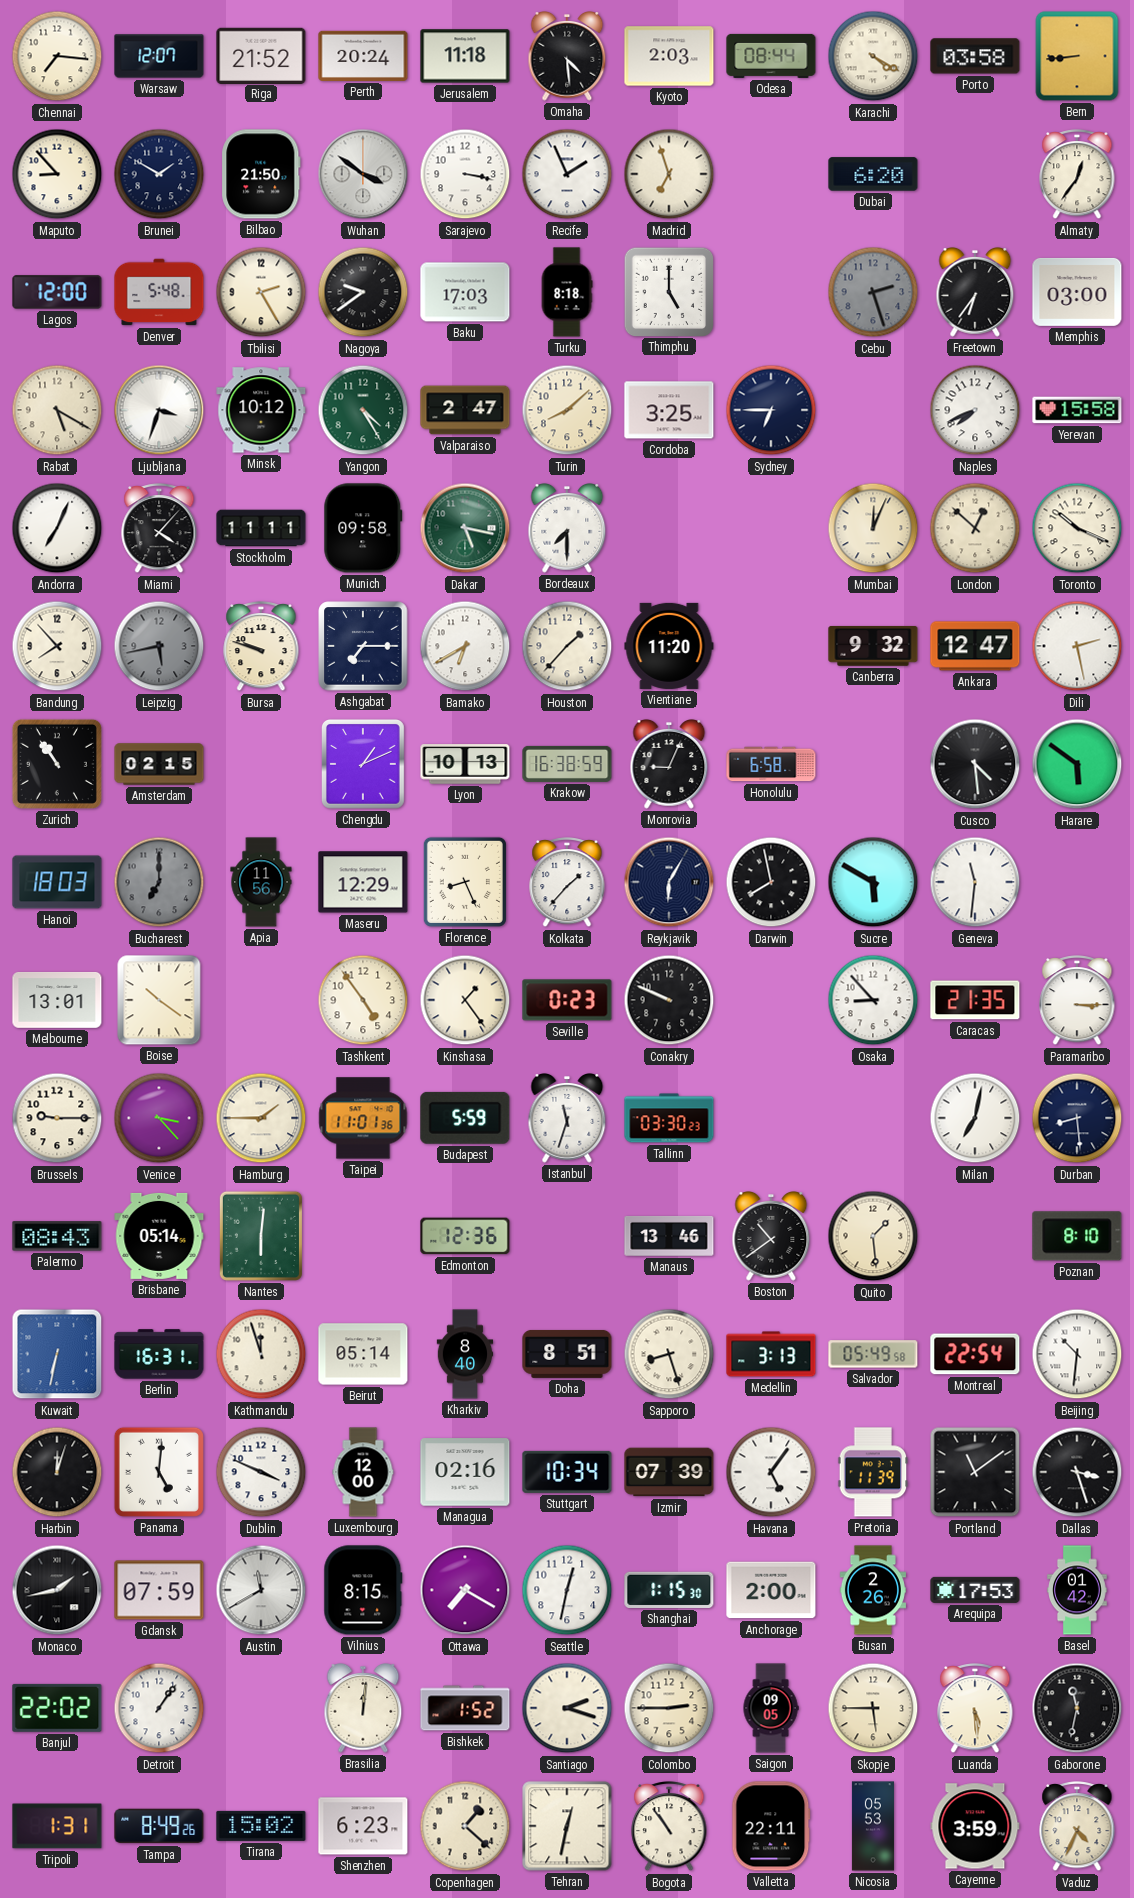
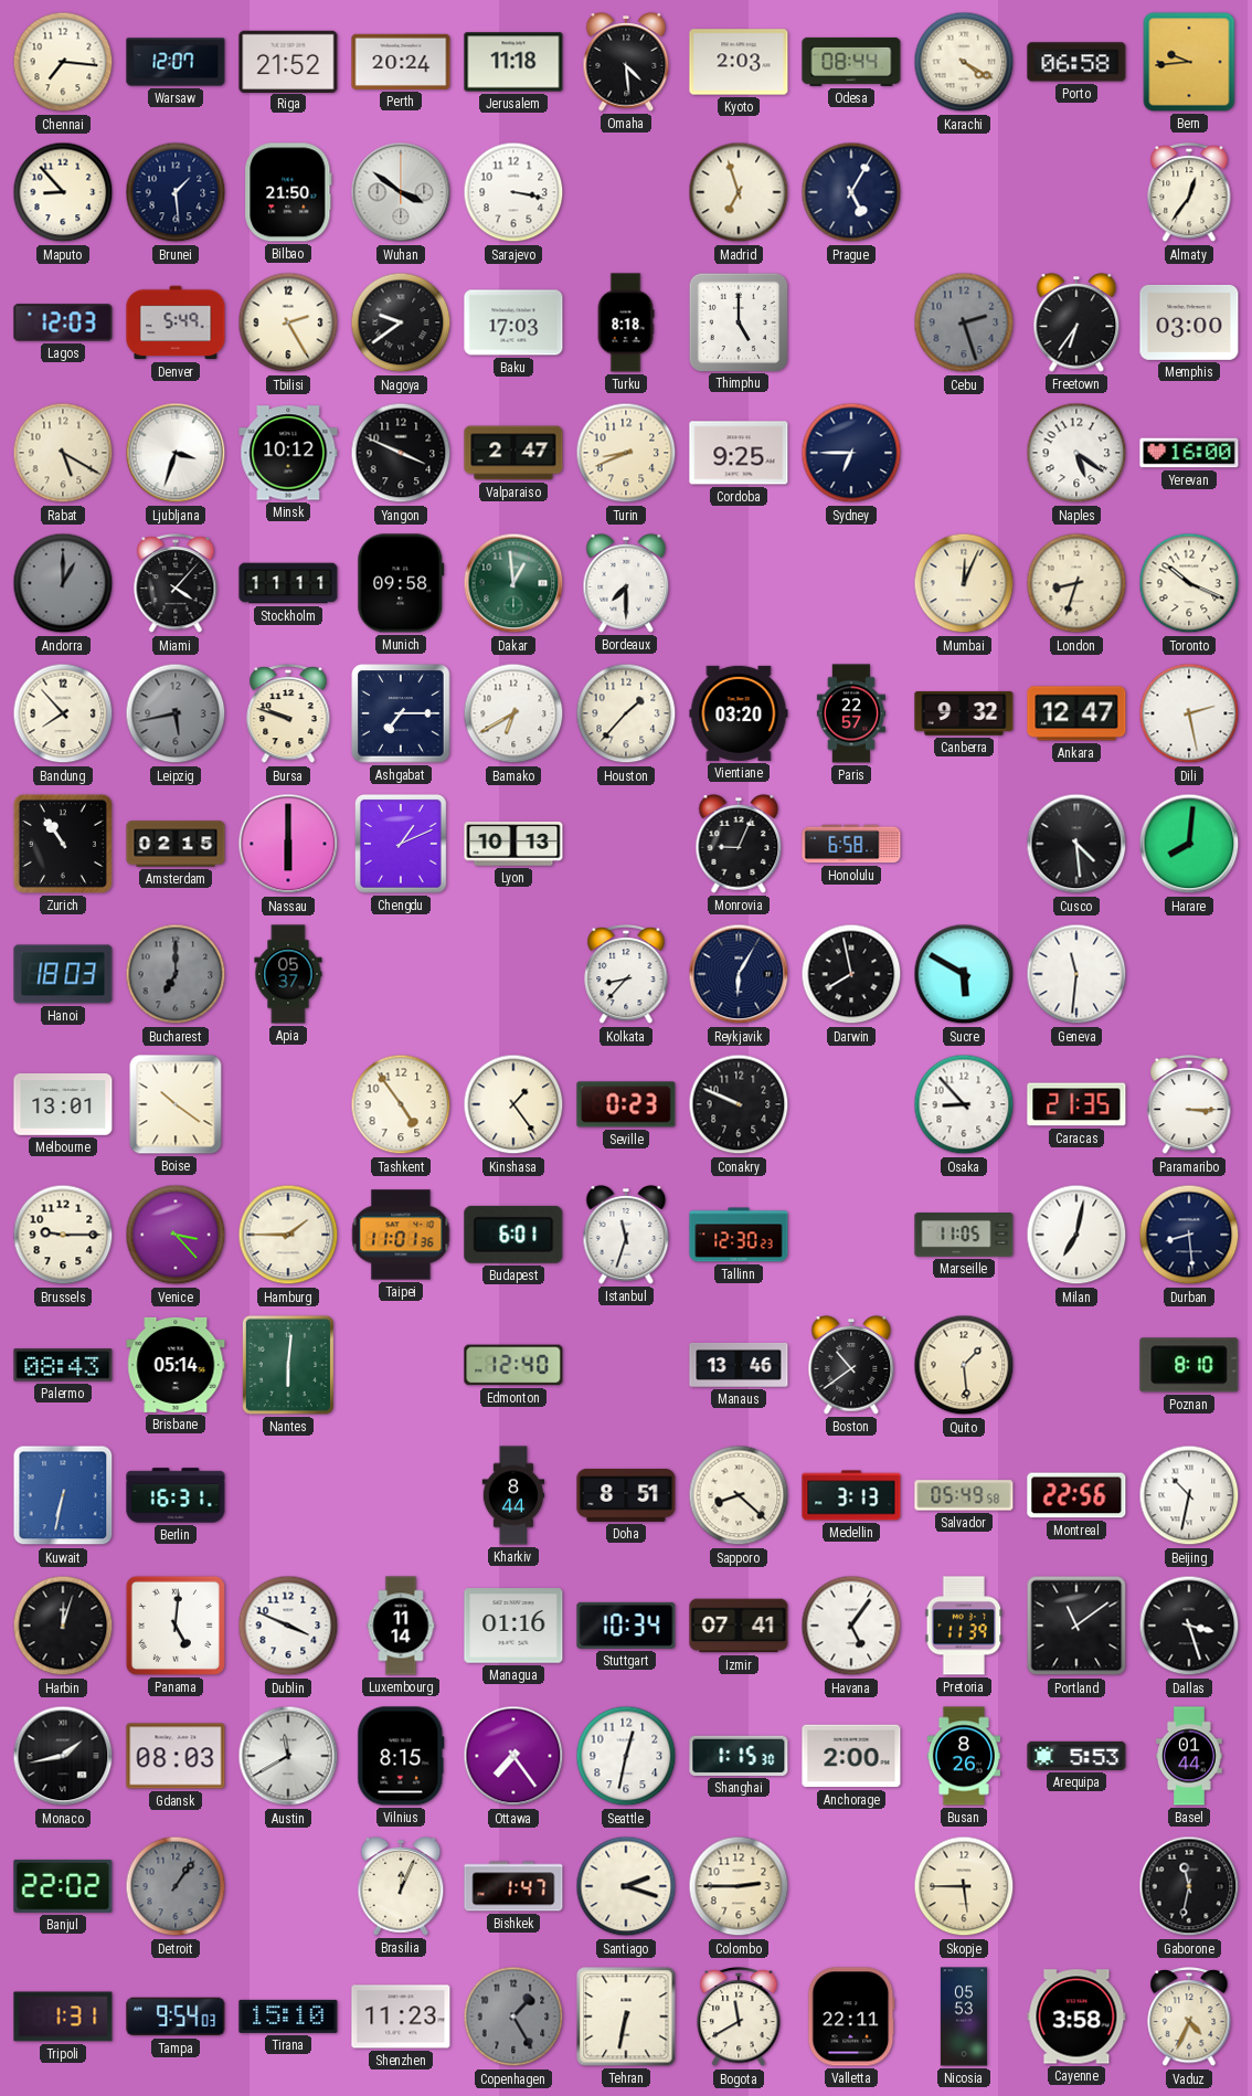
Porto: 03:58 -> 06:58 (1076, 62)
Bern: 8:44 -> 9:44 (1189, 62)
Brunei: 1:50 -> 1:29 (176, 192)
Recife: 1:56 -> none (567, 174)
Prague: none -> 5:05 (851, 192)
Dubai: 6:20 -> none (873, 174)
Lagos: 12:00 -> 12:03 (63, 322)
Denver: 5:48 -> 5:49 (176, 322)
Yangon: 4:25 -> 3:49 (401, 453)
Yangon dial: green -> black (401, 453)
Turin: 8:08 -> 8:41 (626, 453)
Cordoba: 3:25 -> 9:25 (739, 453)
Naples: 7:41 -> 5:21 (1076, 453)
Yerevan: 15:58 -> 16:00 (1189, 453)
Andorra: 7:04 -> 1:00 (63, 583)
Andorra dial: white -> grey (63, 583)
Dakar: 5:17 -> 12:59 (513, 583)
London: 12:52 -> 8:33 (1076, 583)
Vientiane: 11:20 -> 03:20 (739, 713)
Paris: none -> 22:57 (851, 713)
Nassau: none -> 6:00 (288, 844)
Krakow: 16:38 -> none (567, 764)
Harare: 5:51 -> 8:01 (1189, 844)
Apia: 11:56 -> 05:37 (288, 974)
Maseru: 12:29 -> none (363, 882)
Florence: 8:26 -> none (465, 882)
Kolkata: 1:37 -> 8:37 (626, 975)
Budapest: 5:59 -> 6:01 (513, 1235)
Tallinn: 03:30 -> 12:30 (739, 1235)
Marseille: none -> 11:05 (964, 1235)
Edmonton: 12:36 -> 12:40 (513, 1365)
Kathmandu: 11:57 -> none (261, 1354)
Beirut: 05:14 -> none (363, 1354)
Kharkiv: 8:40 -> 8:44 (513, 1495)
Sapporo: 8:27 -> 8:22 (739, 1495)
Montreal: 22:54 -> 22:56 (1076, 1495)
Beijing: 10:31 -> 10:32 (1189, 1495)
Luxembourg: 12:00 -> 11:14 (401, 1626)
Managua: 02:16 -> 01:16 (513, 1626)
Izmir: 07:39 -> 07:41 (739, 1626)
Gdansk: 07:59 -> 08:03 (176, 1756)
Ottawa: 7:20 -> 7:24 (513, 1756)
Busan: 2:26 -> 8:26 (964, 1756)
Arequipa: 17:53 -> 5:53 (1076, 1756)
Basel: 01:42 -> 01:44 (1189, 1756)
Detroit dial: white -> grey (176, 1886)
Brasilia: 12:01 -> 12:04 (401, 1887)
Bishkek: 1:52 -> 1:47 (513, 1886)
Saigon: 09:05 -> none (771, 1708)
Luanda: 5:29 -> none (975, 1709)
Tampa: 8:49 -> 9:54 (176, 2016)
Tirana: 15:02 -> 15:10 (288, 2016)
Shenzhen: 6:23 -> 11:23 (401, 2016)
Copenhagen: 1:22 -> 1:25 (513, 2016)
Copenhagen dial: cream -> grey (513, 2016)
Tehran: 12:32 -> 6:32 (626, 2016)
Bogota: 10:54 -> 11:40 (739, 2018)
Cayenne: 3:59 -> 3:58 (1076, 2016)
